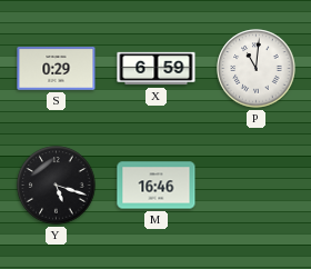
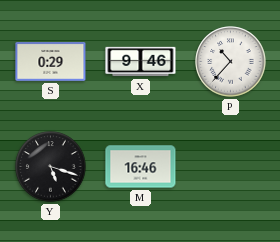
X: 6:59 -> 9:46 (141, 62)
P: 11:01 -> 10:37 (231, 62)
